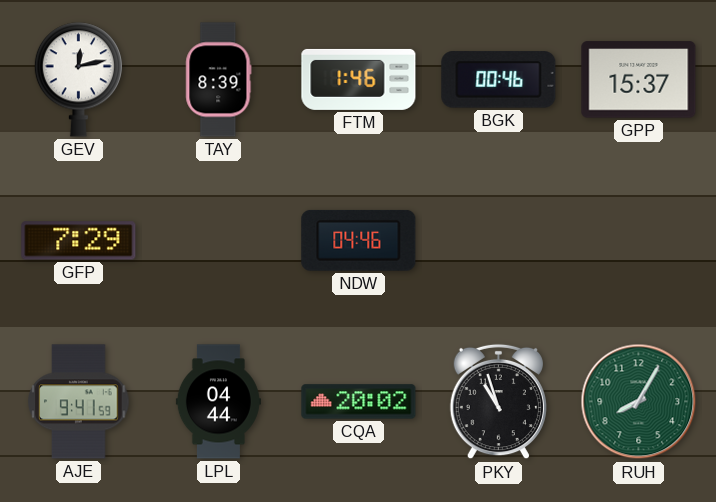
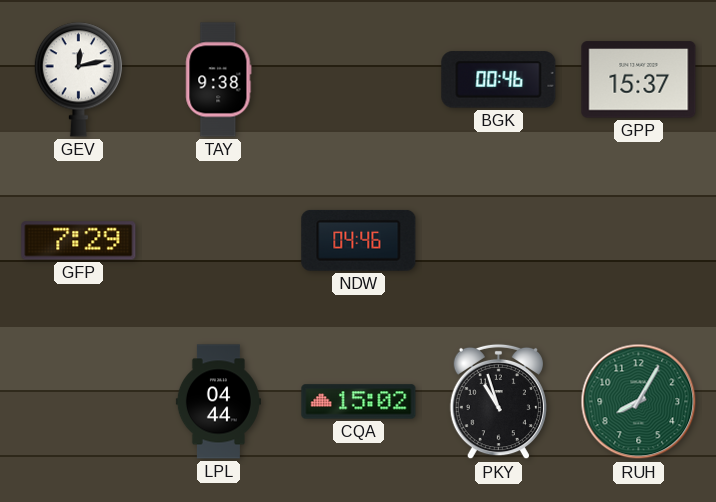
TAY: 8:39 -> 9:38 (219, 80)
FTM: 1:46 -> none (359, 79)
AJE: 9:41 -> none (79, 402)
CQA: 20:02 -> 15:02 (359, 402)
